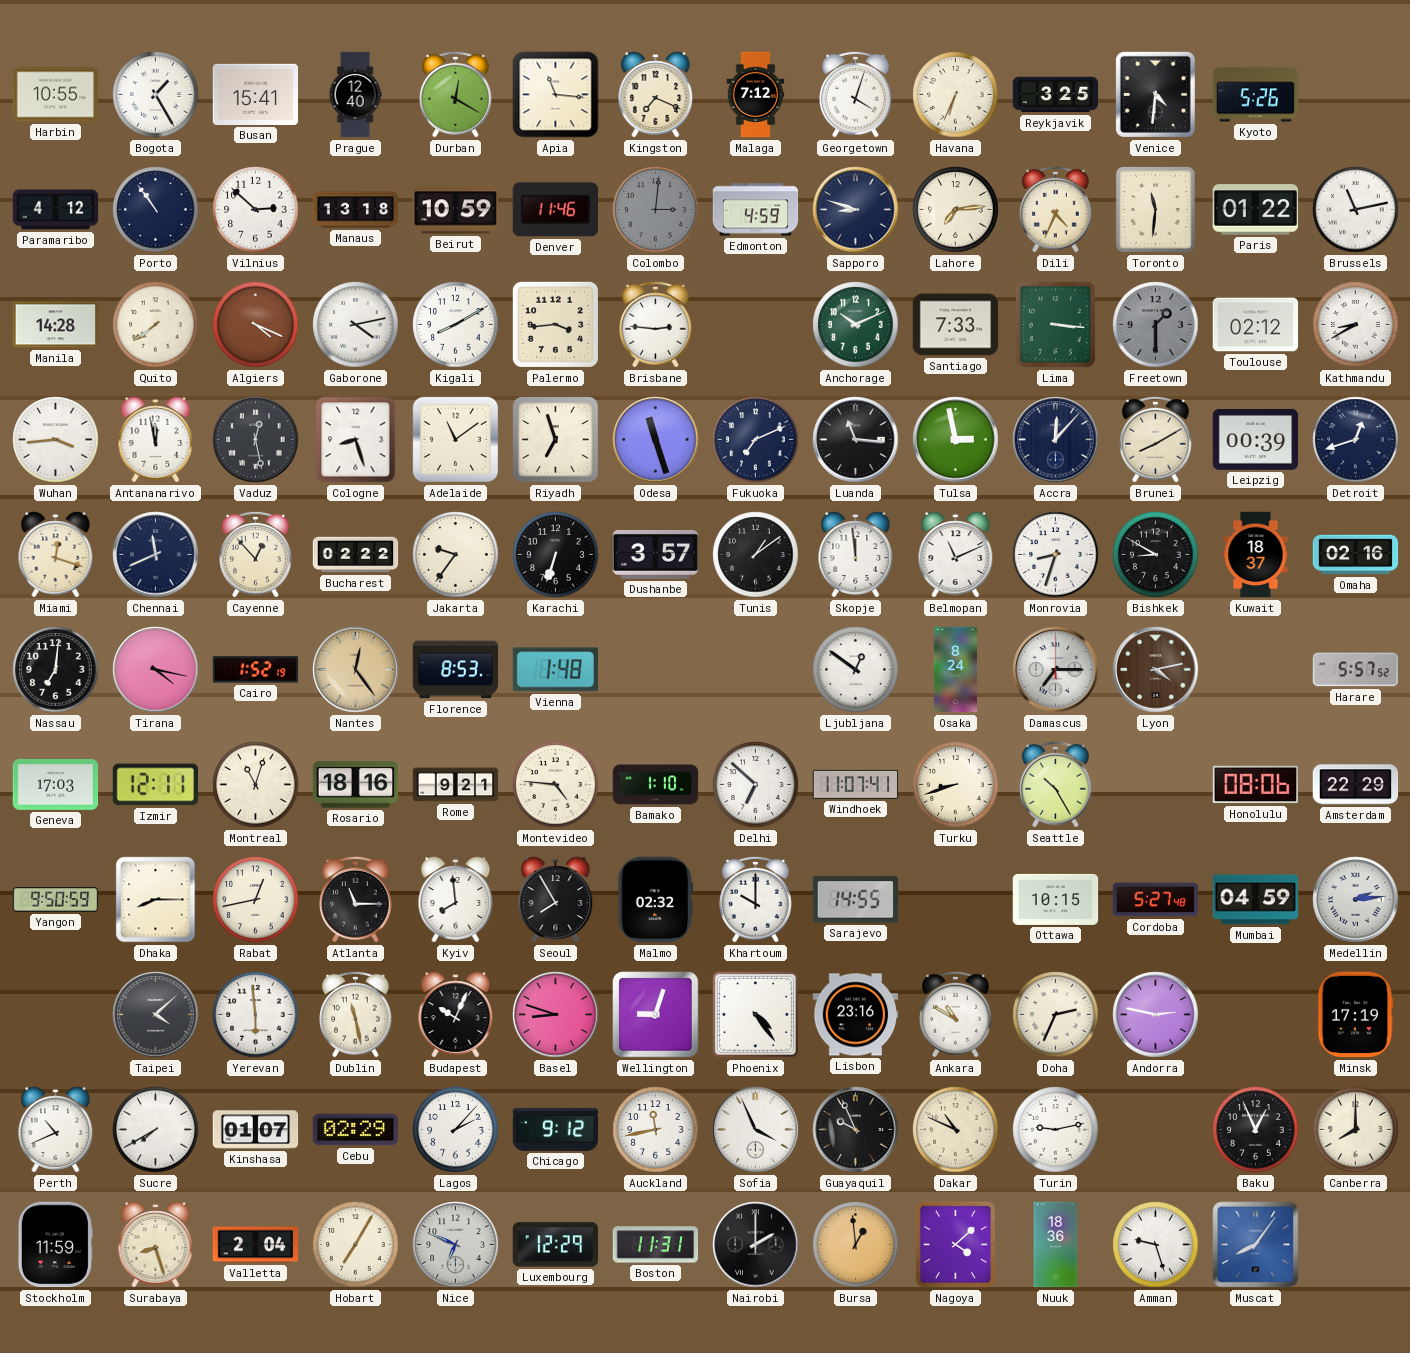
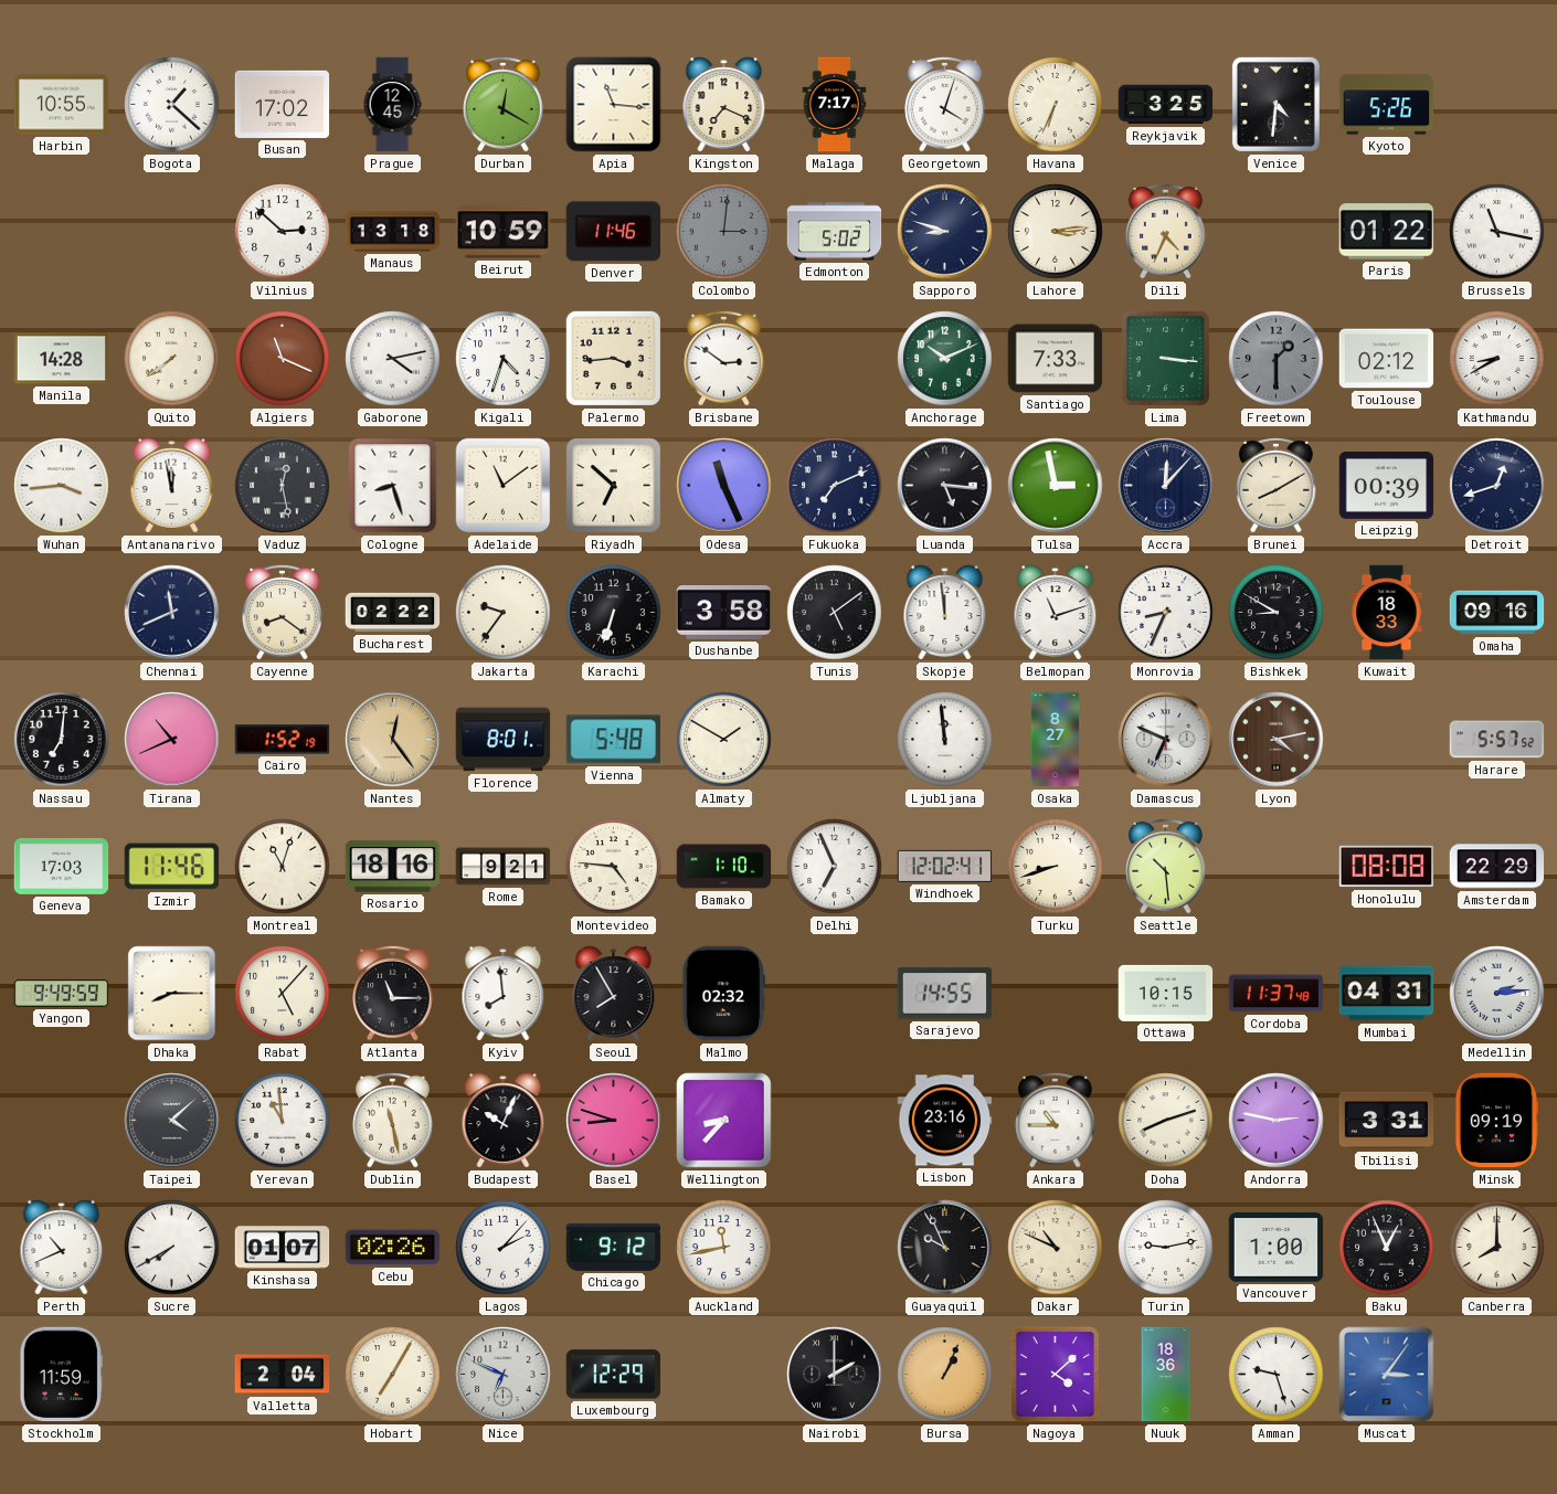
Bogota: 1:25 -> 1:22 (172, 105)
Busan: 15:41 -> 17:02 (283, 104)
Prague: 12:40 -> 12:45 (392, 105)
Malaga: 7:12 -> 7:17 (835, 105)
Paramaribo: 4:12 -> none (56, 210)
Porto: 10:54 -> none (156, 210)
Edmonton: 4:59 -> 5:02 (835, 232)
Lahore: 7:14 -> 3:14 (1056, 232)
Toronto: 11:31 -> none (1155, 209)
Brussels: 11:13 -> 11:17 (1497, 232)
Algiers: 4:19 -> 11:19 (283, 359)
Kigali: 8:10 -> 4:33 (504, 359)
Brisbane: 2:46 -> 2:51 (724, 358)
Riyadh: 6:57 -> 6:52 (614, 486)
Odesa: 11:27 -> 11:26 (724, 486)
Luanda: 11:16 -> 5:16 (945, 486)
Miami: 12:18 -> none (56, 555)
Cayenne: 12:53 -> 8:21 (283, 612)
Dushanbe: 3:57 -> 3:58 (724, 613)
Tunis: 1:09 -> 5:09 (835, 613)
Belmopan: 11:11 -> 11:12 (1056, 613)
Monrovia: 8:33 -> 8:34 (1166, 613)
Kuwait: 18:37 -> 18:33 (1387, 613)
Omaha: 02:16 -> 09:16 (1497, 613)
Tirana: 4:17 -> 10:41 (172, 740)
Florence: 8:53 -> 8:01 (504, 740)
Vienna: 1:48 -> 5:48 (613, 740)
Almaty: none -> 1:50 (724, 740)
Ljubljana: 12:51 -> 11:59 (945, 740)
Osaka: 8:24 -> 8:27 (1056, 740)
Damascus: 7:15 -> 6:49 (1166, 740)
Izmir: 12:11 -> 11:46 (172, 867)
Delhi: 6:52 -> 6:56 (835, 867)
Windhoek: 11:07 -> 12:02 (945, 866)
Seattle: 10:25 -> 10:29 (1166, 866)
Honolulu: 08:06 -> 08:08 (1387, 867)
Yangon: 9:50 -> 9:49 (62, 994)
Rabat: 12:43 -> 5:07 (283, 994)
Khartoum: 10:00 -> none (756, 899)
Cordoba: 5:27 -> 11:37 (1277, 994)
Mumbai: 04:59 -> 04:31 (1387, 994)
Yerevan: 5:59 -> 10:59 (283, 1121)
Wellington: 9:03 -> 8:37 (724, 1121)
Phoenix: 4:24 -> none (755, 1014)
Ankara: 10:50 -> 10:45 (1056, 1120)
Doha: 2:34 -> 8:12 (1166, 1121)
Tbilisi: none -> 3:31 (1387, 1121)
Minsk: 17:19 -> 09:19 (1496, 1121)
Cebu: 02:29 -> 02:26 (393, 1248)
Sofia: 3:56 -> none (756, 1130)
Vancouver: none -> 1:00 (1277, 1248)
Surabaya: 8:27 -> none (156, 1245)
Boston: 11:31 -> none (656, 1245)
Bursa: 12:59 -> 1:04 (945, 1375)
Muscat: 8:06 -> 3:06 (1387, 1375)
